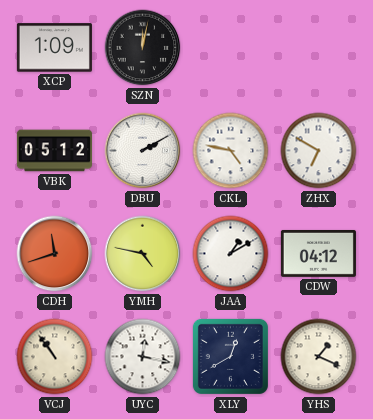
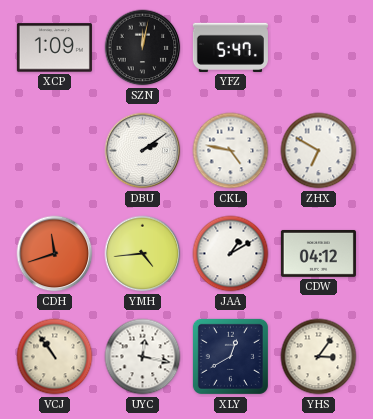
YFZ: none -> 5:47 (230, 47)
VBK: 05:12 -> none (54, 151)
DBU: 2:10 -> 2:09 (143, 151)
YMH: 4:47 -> 4:44 (143, 254)
YHS: 1:19 -> 3:06 (319, 357)
